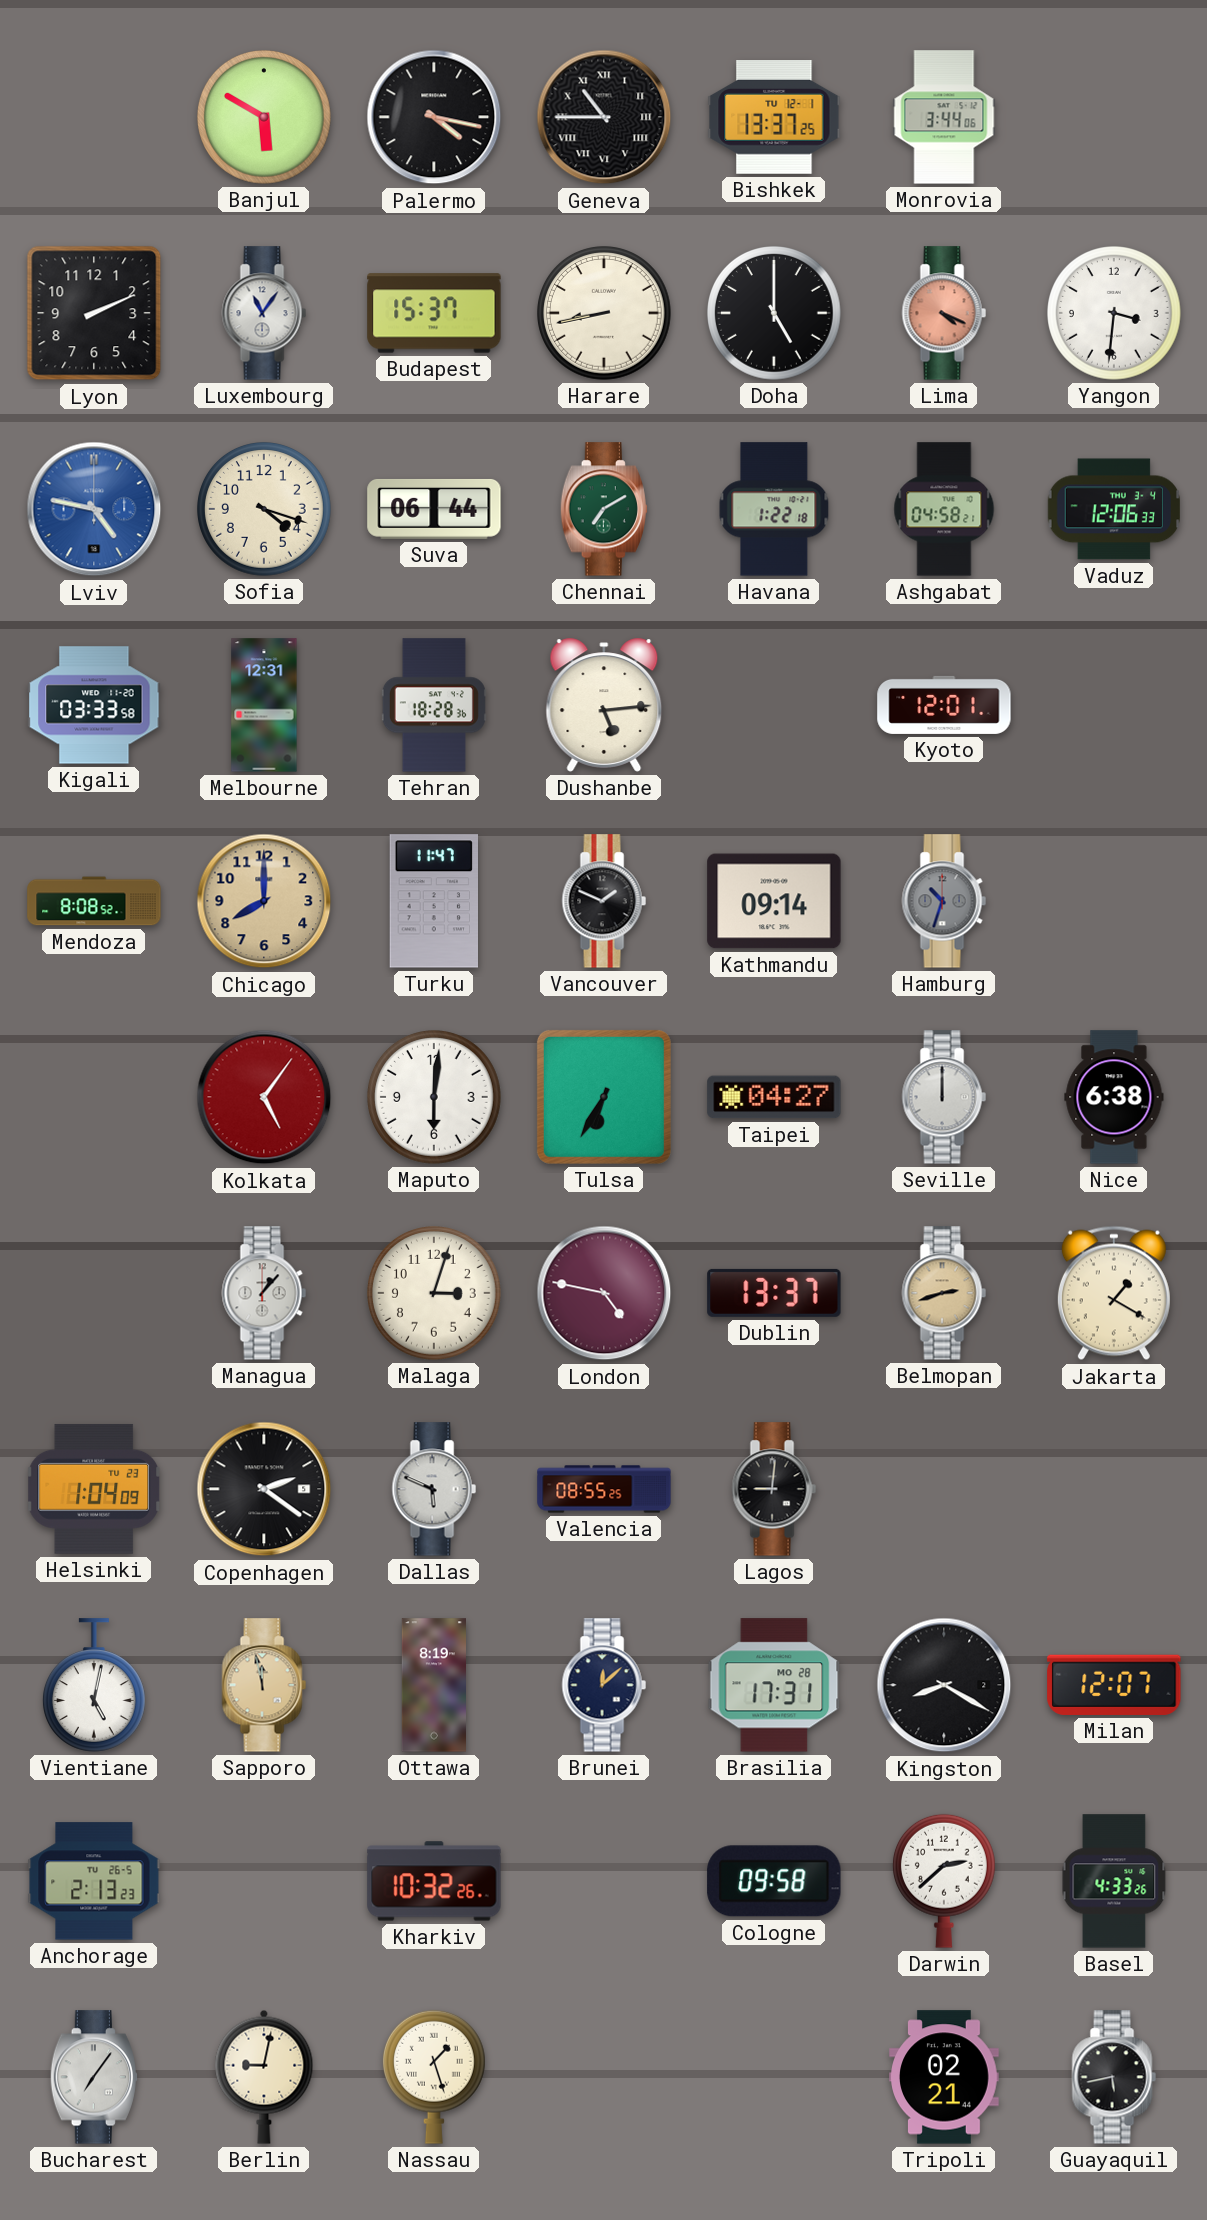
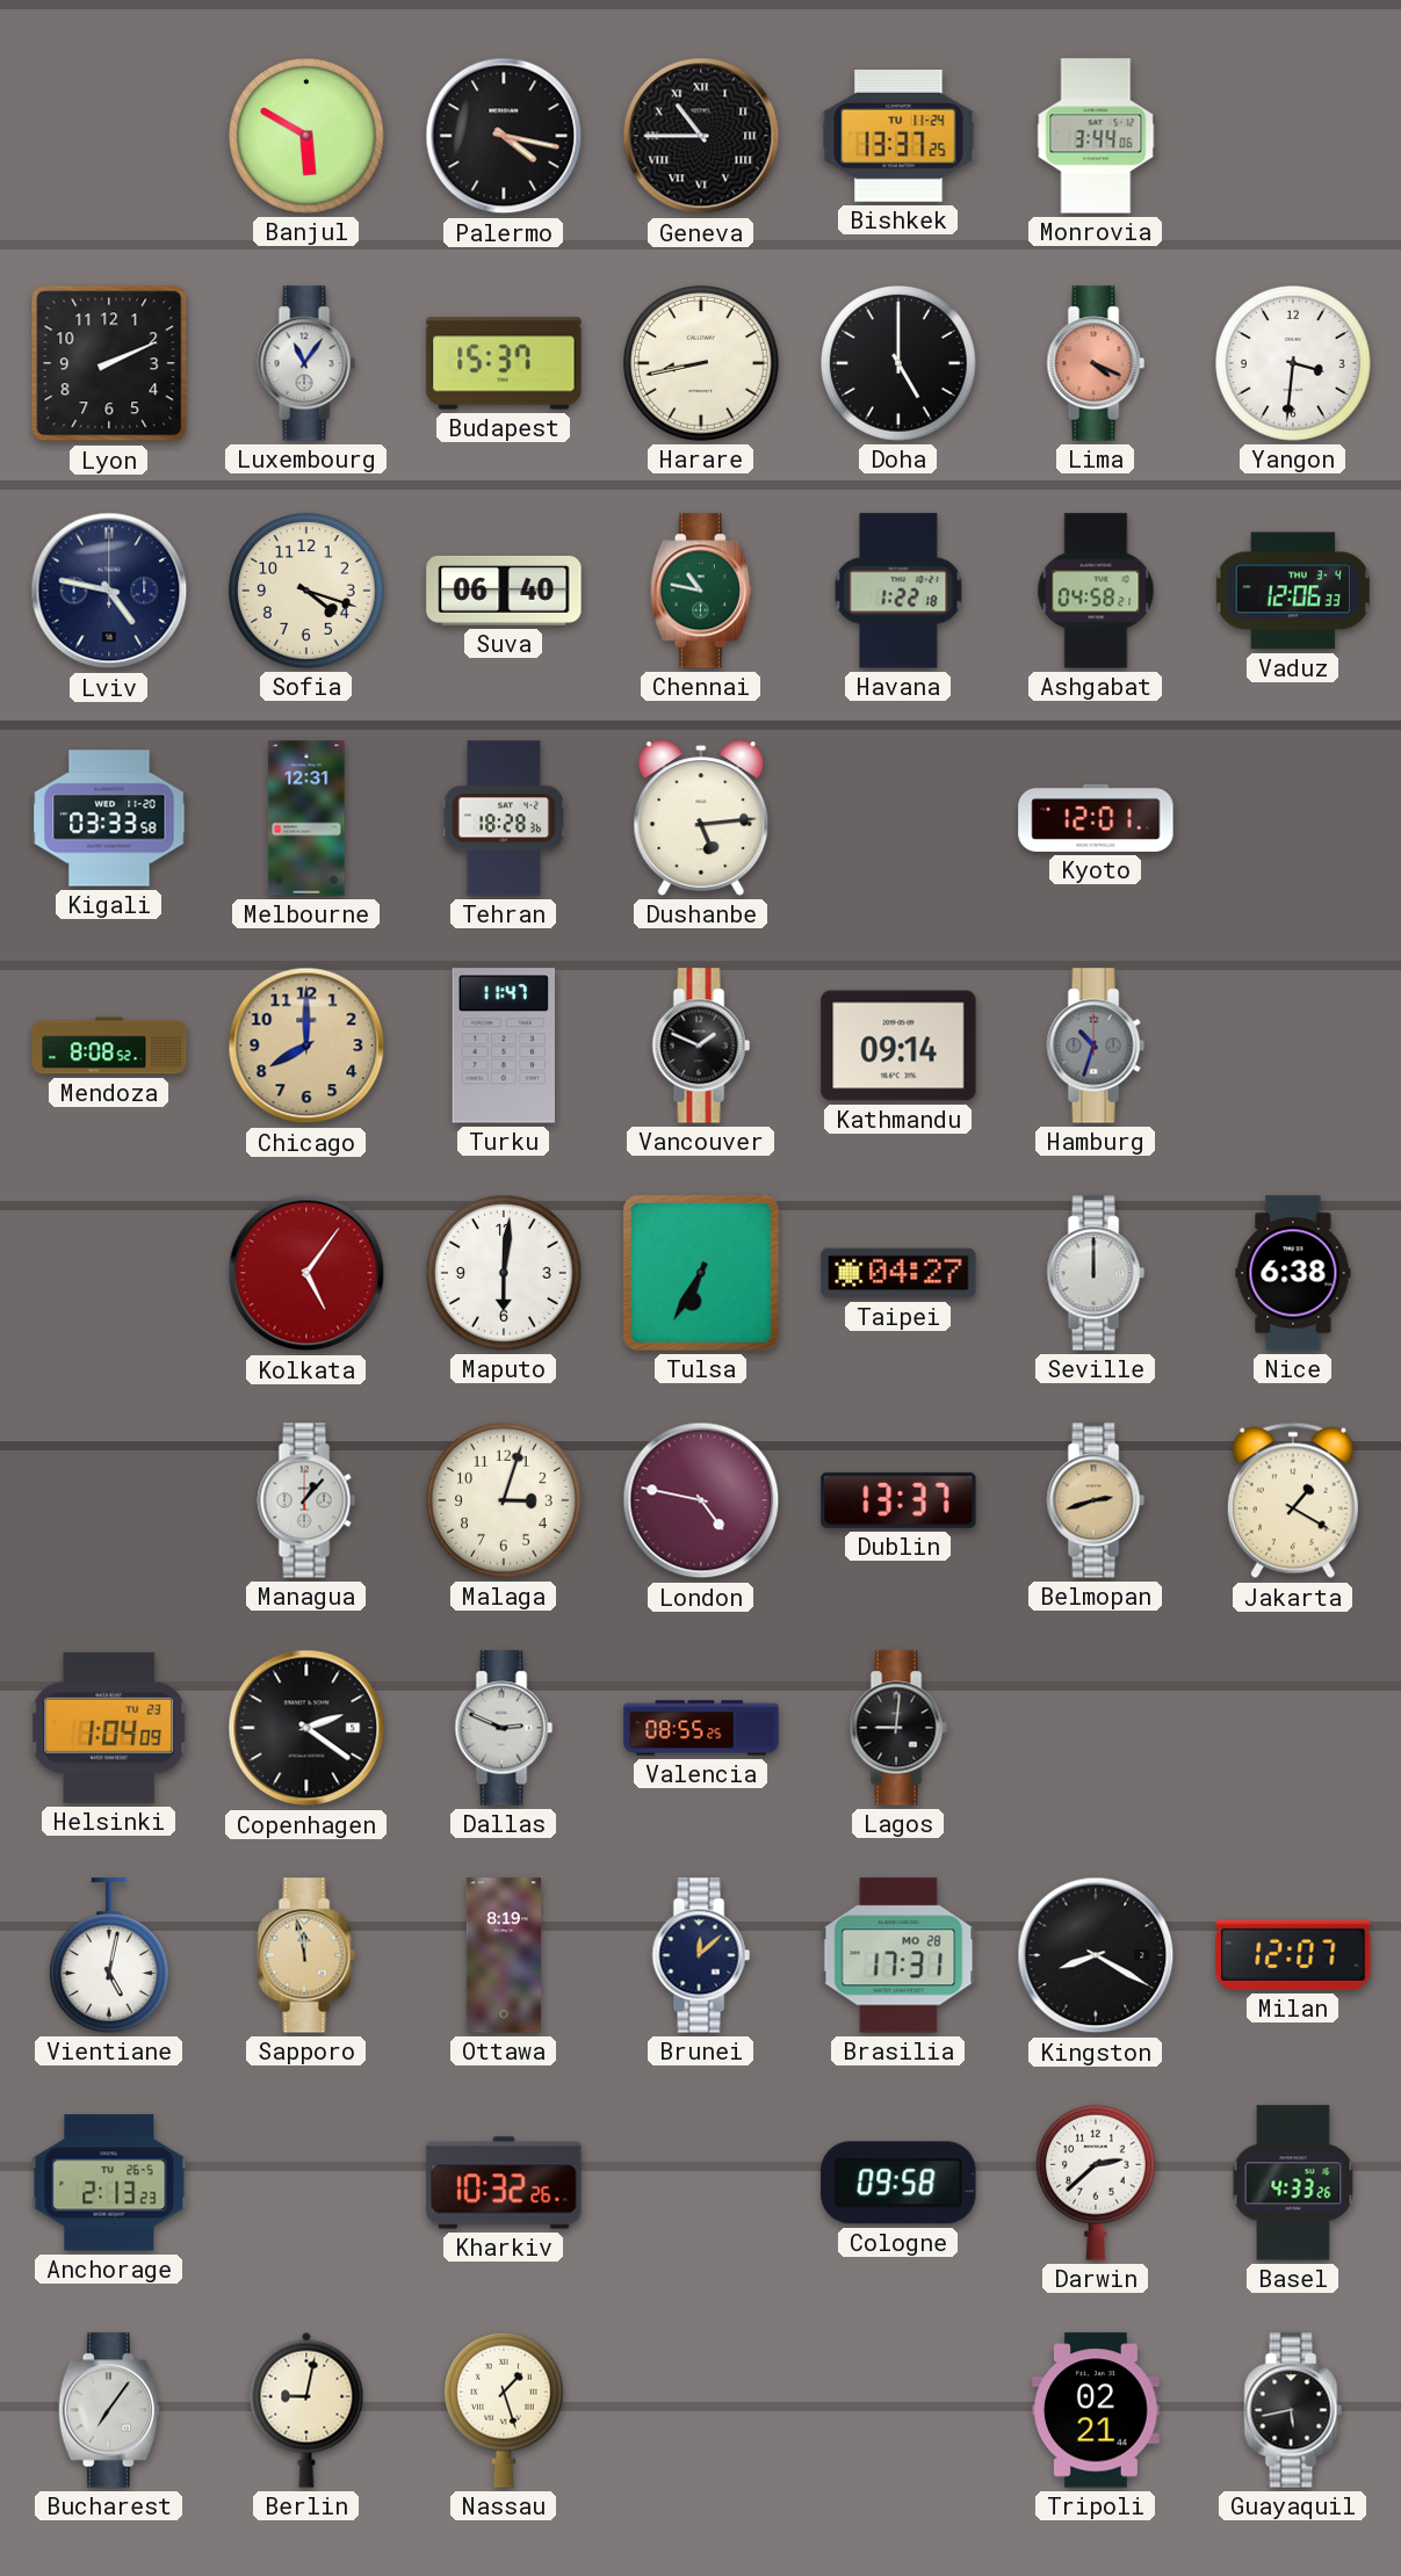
Bishkek date: TU 12-1 -> TU 11-24 (898, 137)
Lviv dial: blue -> navy (109, 591)
Suva: 06:44 -> 06:40 (504, 591)
Chennai: 7:10 -> 10:47 (700, 591)
Dallas: 5:49 -> 2:49 (504, 1728)
